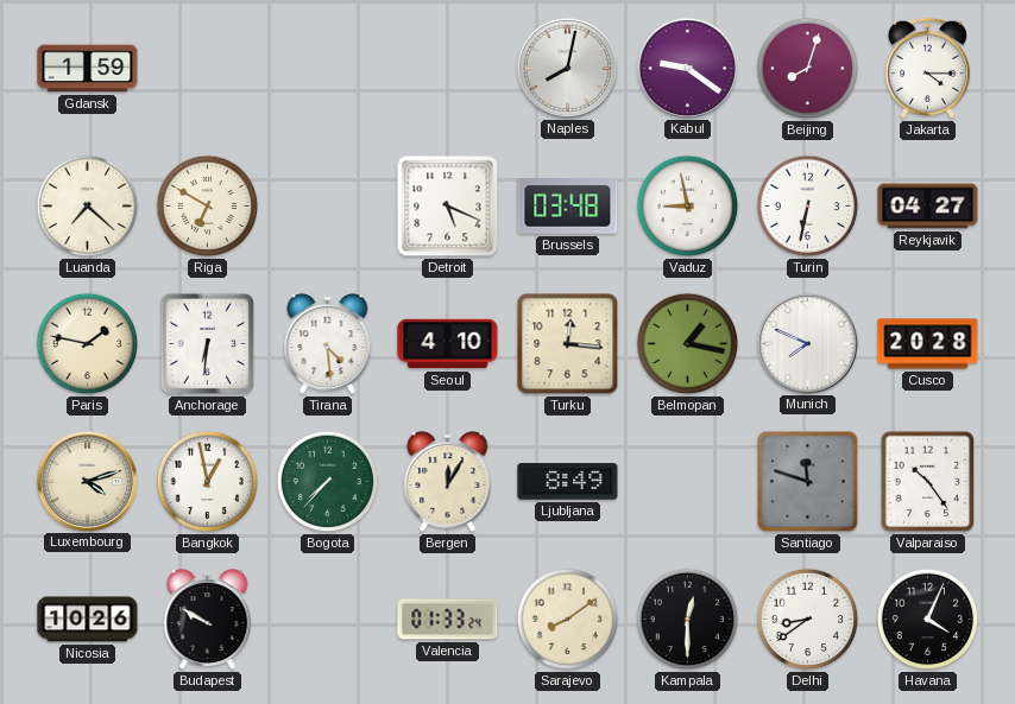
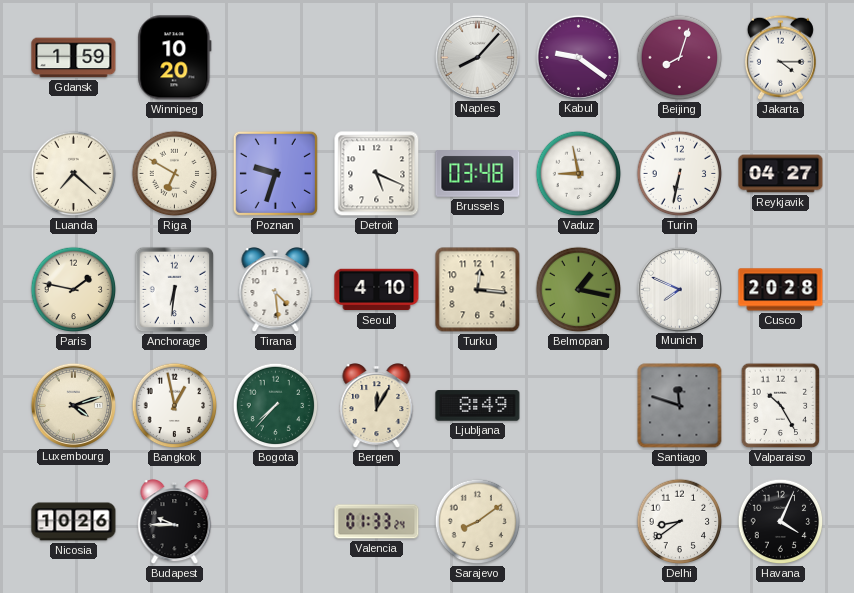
Winnipeg: none -> 10:20 (175, 58)
Naples: 8:02 -> 8:07 (477, 57)
Poznan: none -> 9:33 (275, 173)
Valparaiso: 10:24 -> 10:25 (781, 406)
Budapest: 9:50 -> 9:45 (175, 522)
Kampala: 12:30 -> none (688, 620)
